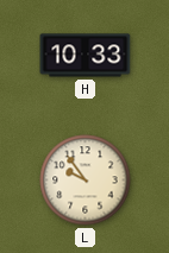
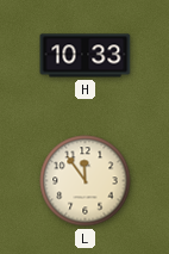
L: 9:54 -> 11:54 (86, 181)
